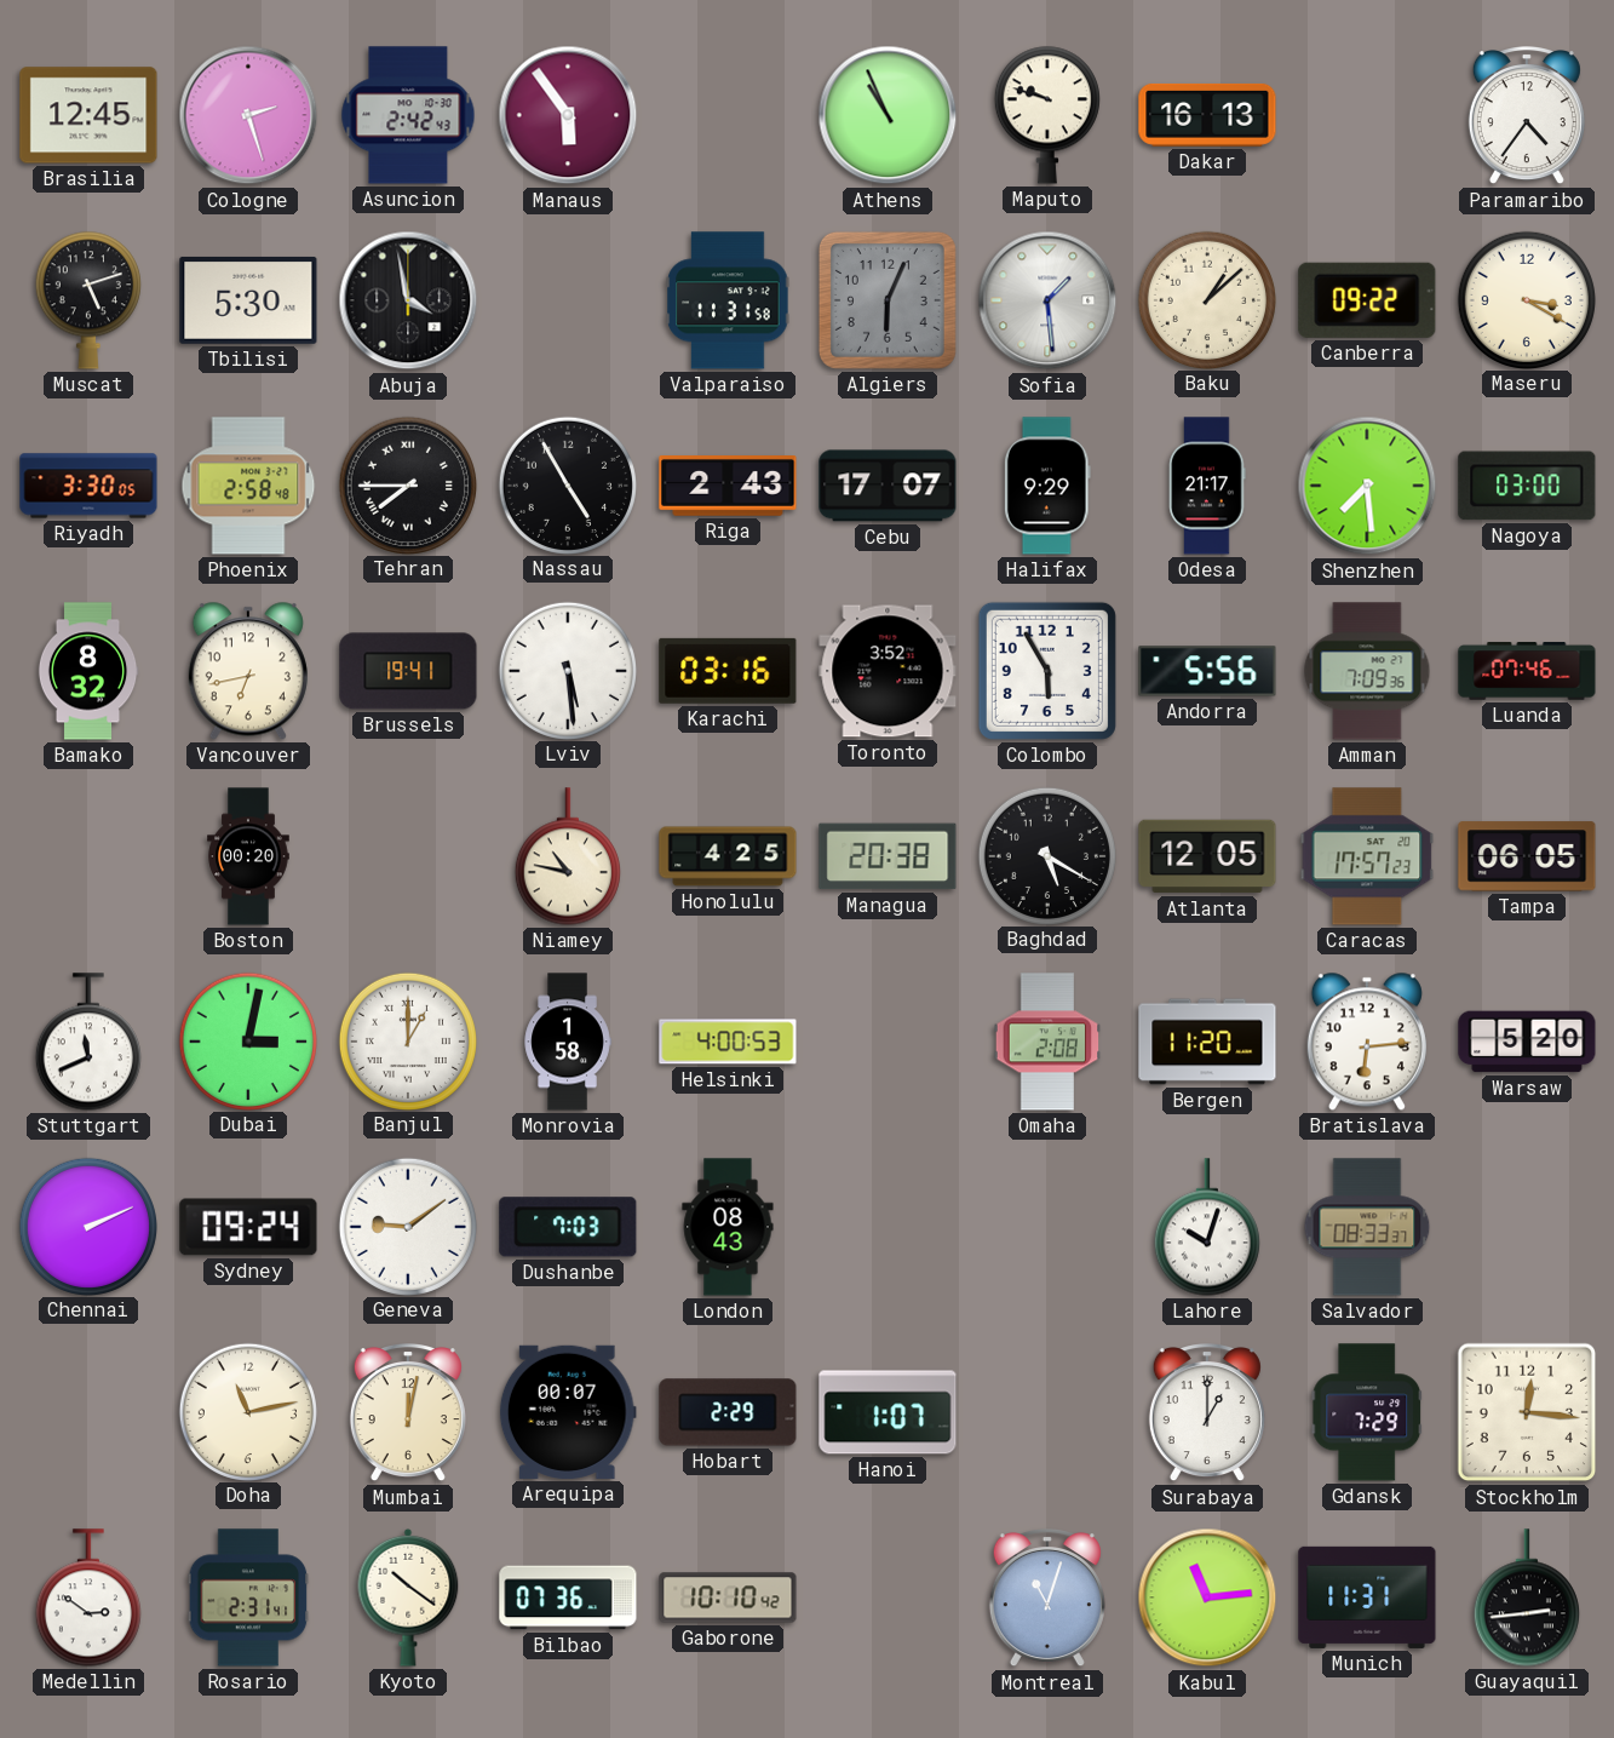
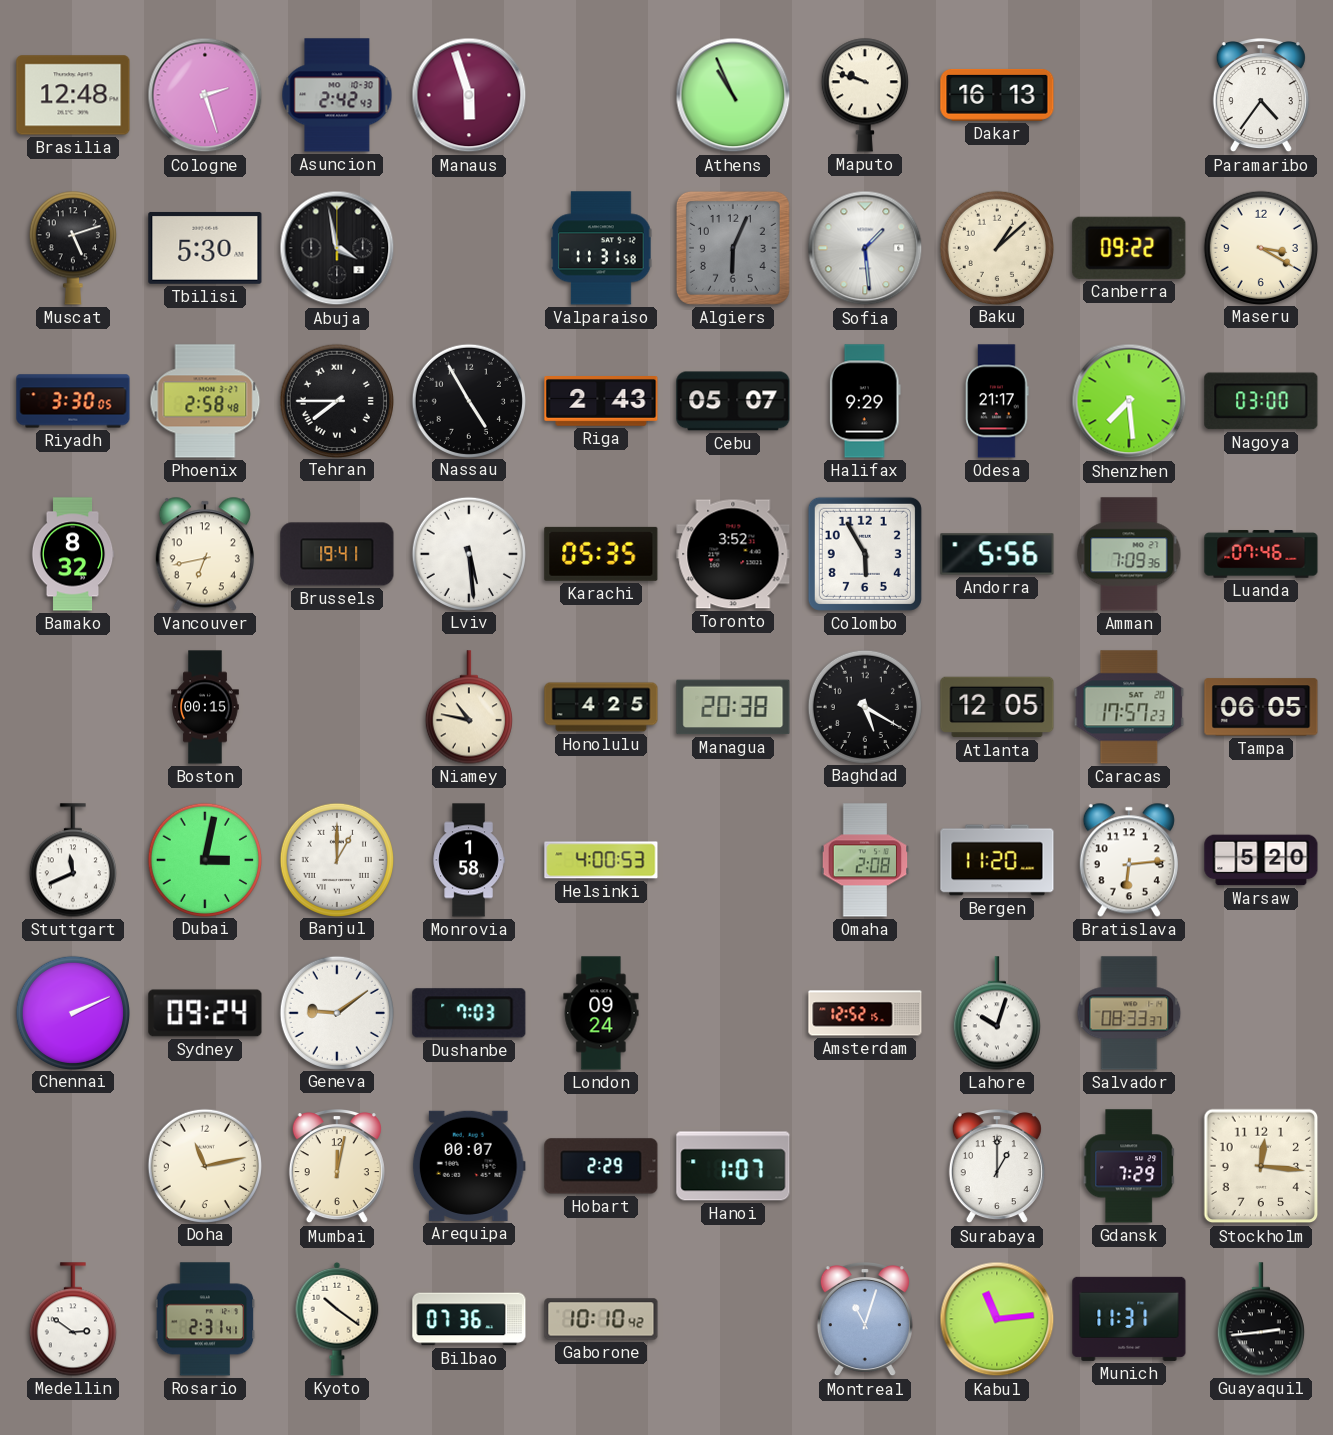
Brasilia: 12:45 -> 12:48 (73, 95)
Manaus: 5:54 -> 5:57 (469, 95)
Cebu: 17:07 -> 05:07 (733, 401)
Karachi: 03:16 -> 05:35 (601, 554)
Boston: 00:20 -> 00:15 (205, 707)
London: 08:43 -> 09:24 (601, 1013)
Amsterdam: none -> 12:52 (865, 1013)
